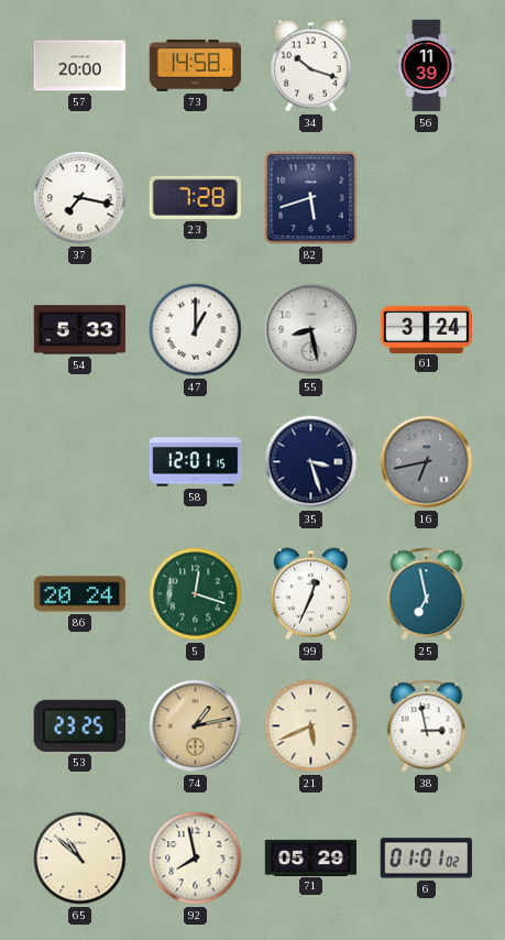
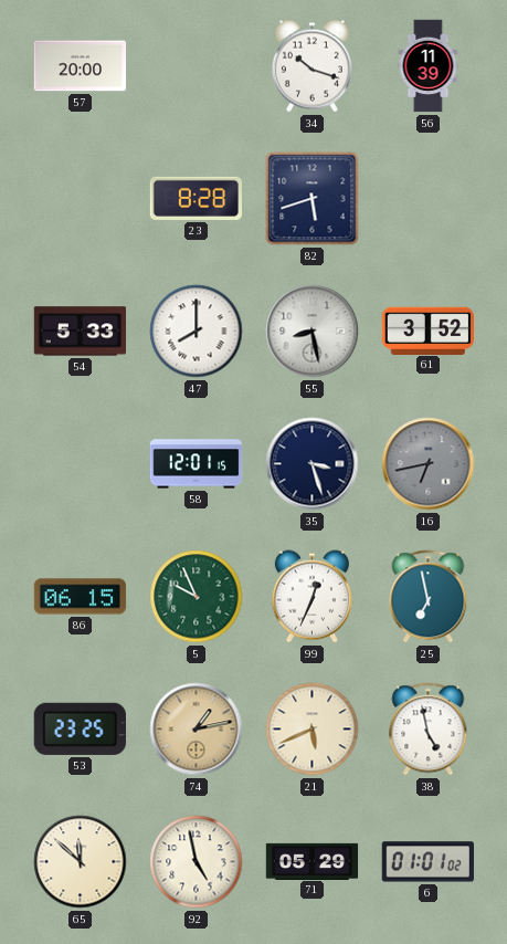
73: 14:58 -> none (196, 65)
37: 7:17 -> none (80, 198)
23: 7:28 -> 8:28 (197, 198)
47: 1:00 -> 8:00 (197, 332)
61: 3:24 -> 3:52 (429, 331)
86: 20:24 -> 06:15 (81, 597)
5: 12:18 -> 9:56 (197, 597)
38: 2:58 -> 4:58 (429, 730)
65: 10:52 -> 11:52 (81, 862)
92: 7:58 -> 4:58 (197, 862)
